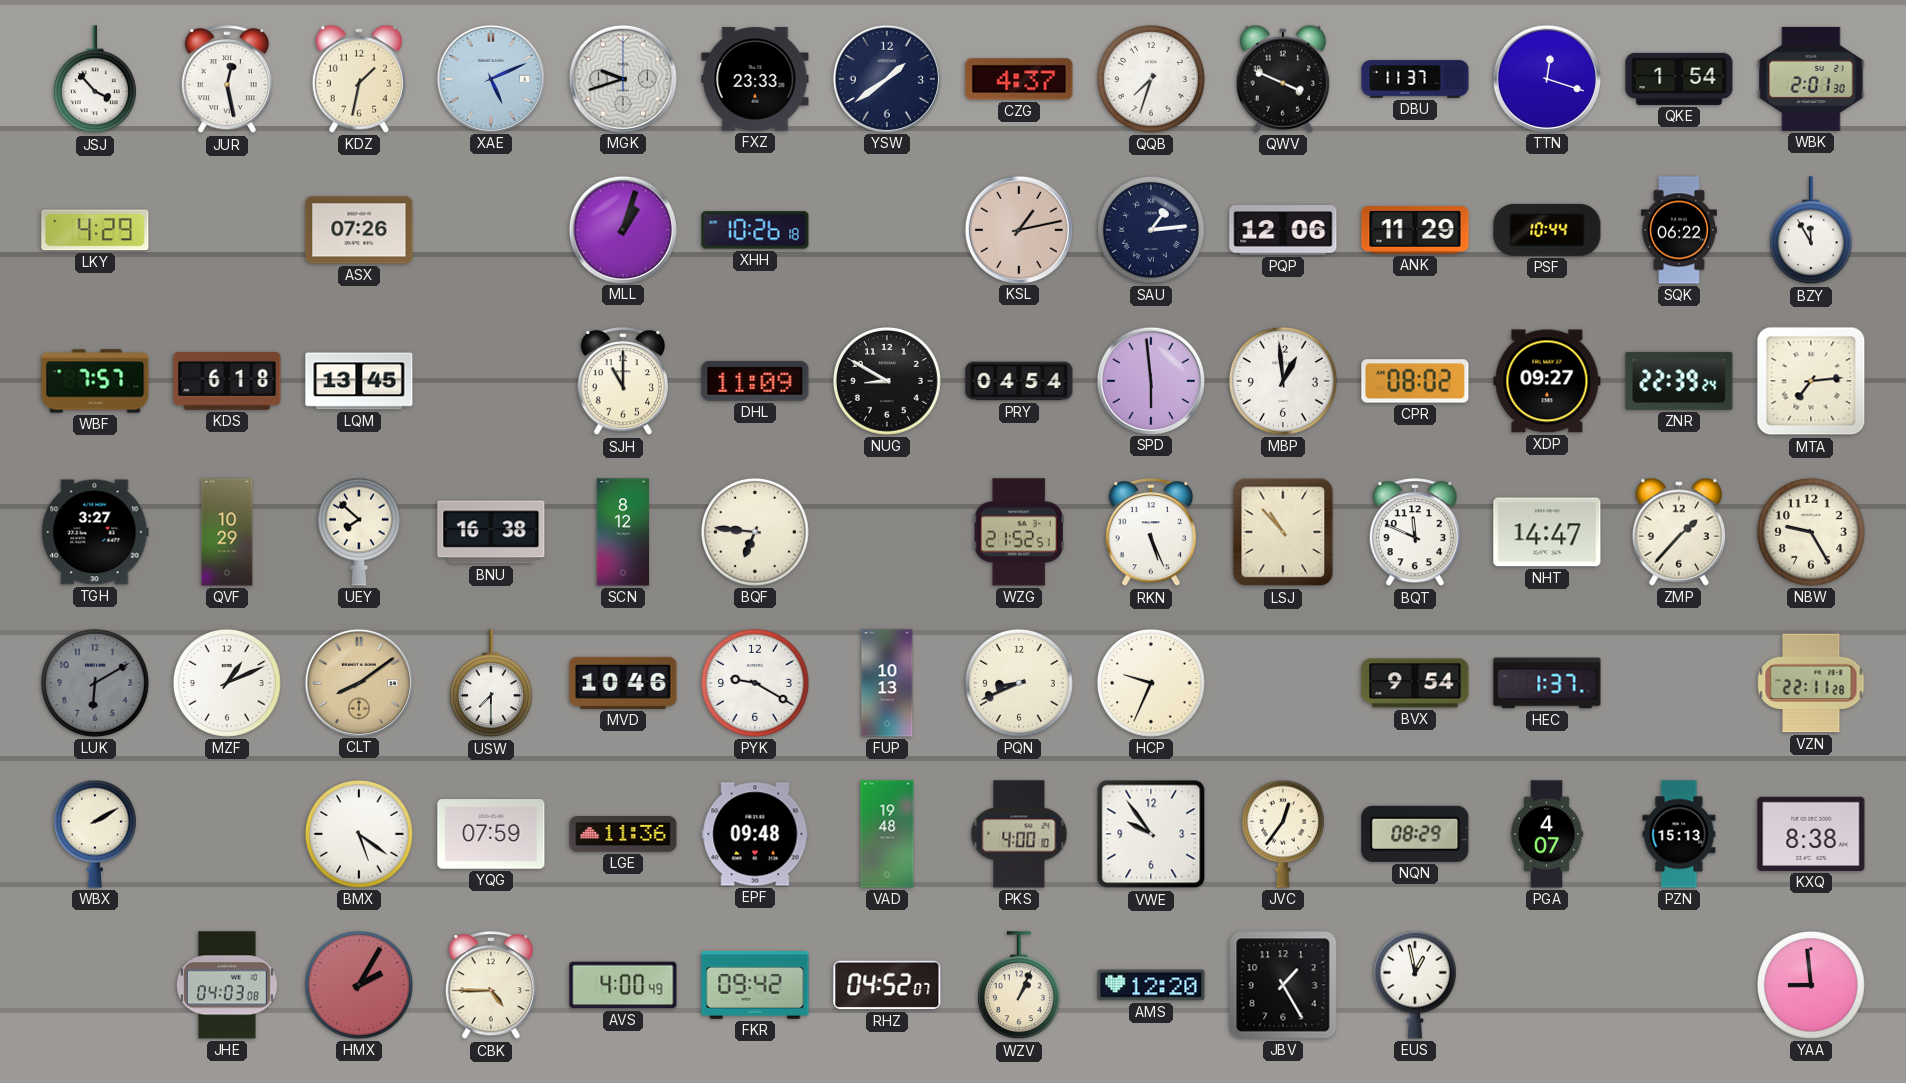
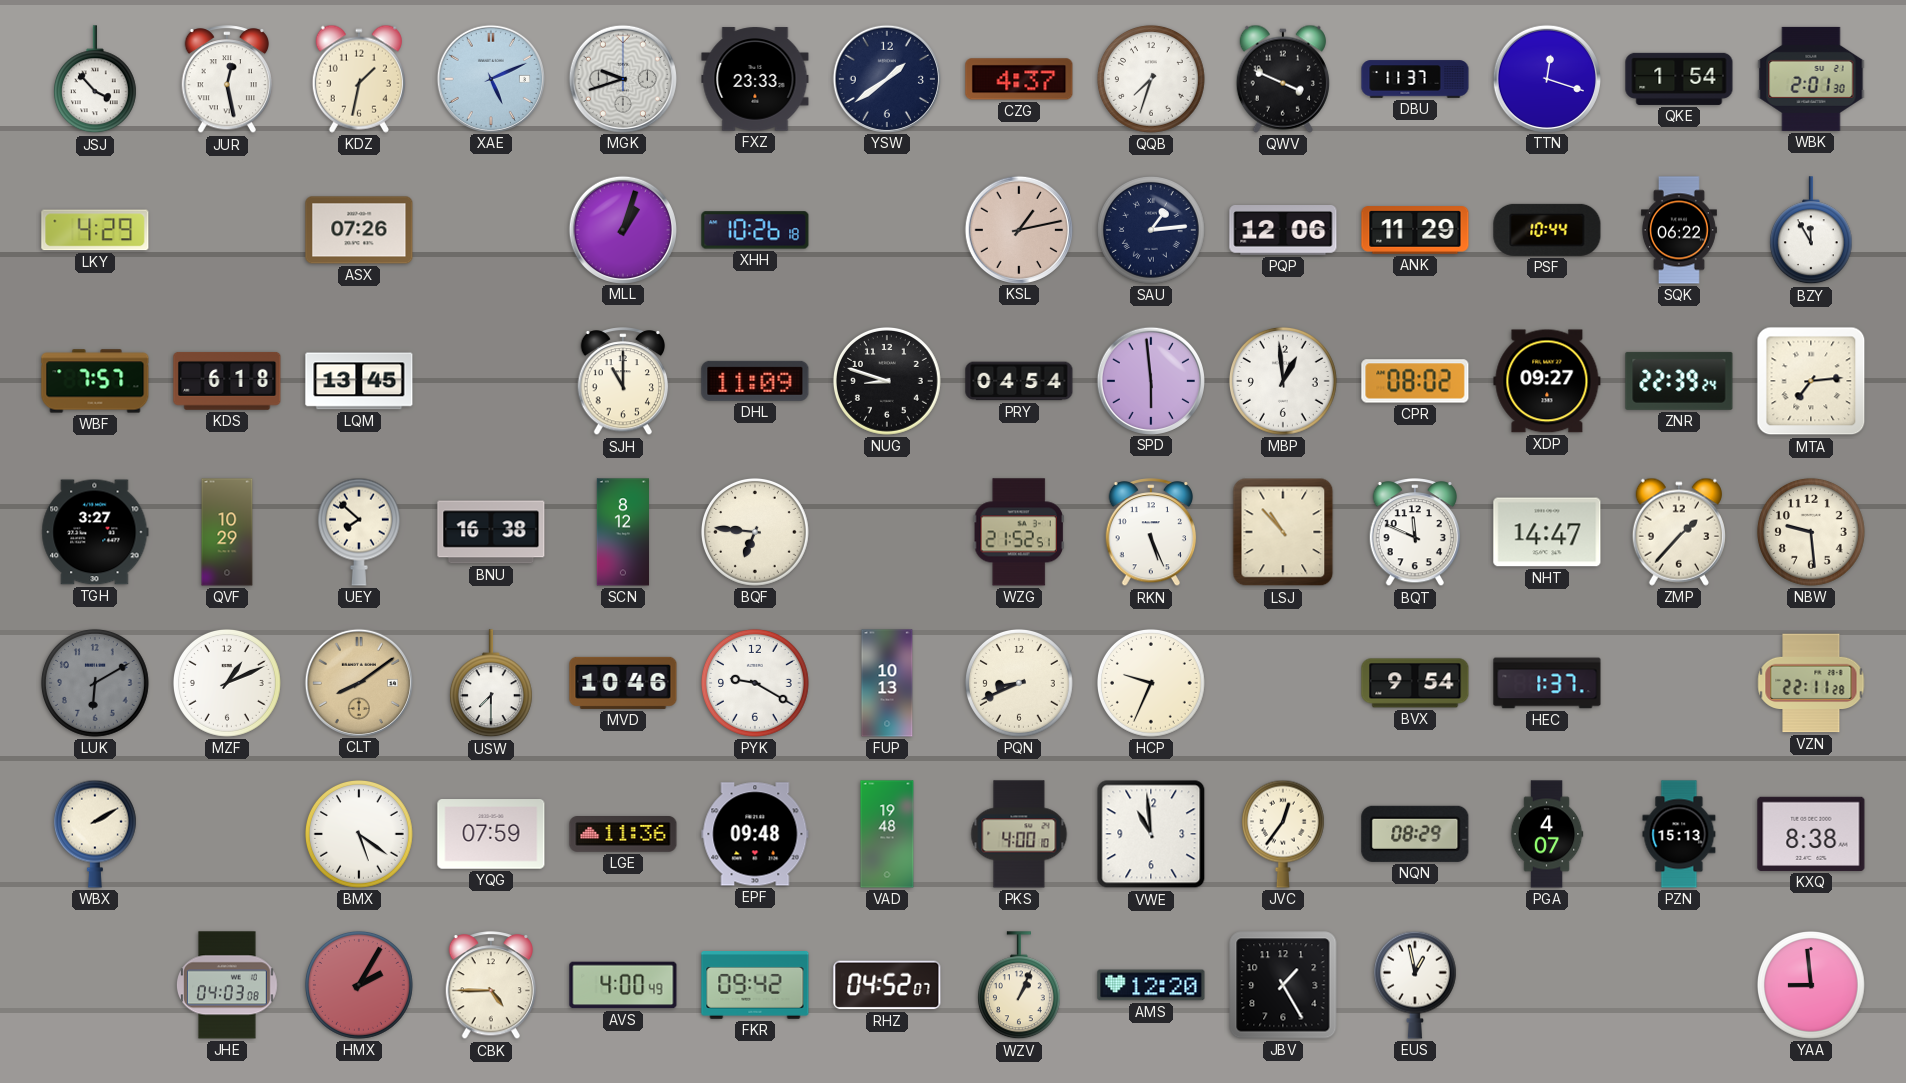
NUG: 8:50 -> 8:48 (887, 381)
NBW: 9:25 -> 9:29 (1811, 532)
VWE: 9:54 -> 10:59 (1151, 834)
